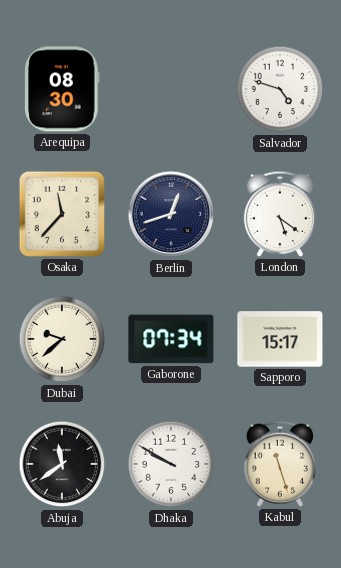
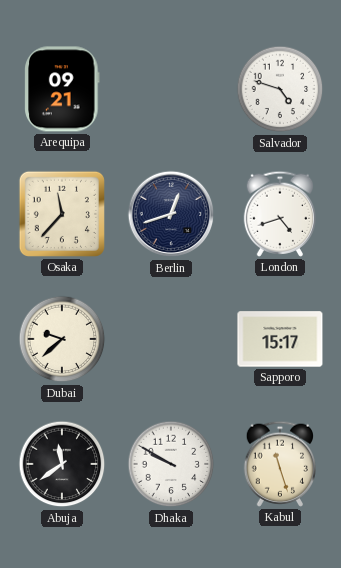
Arequipa: 08:30 -> 09:21 (62, 89)
London: 5:21 -> 4:42 (279, 214)
Gaborone: 07:34 -> none (171, 339)
